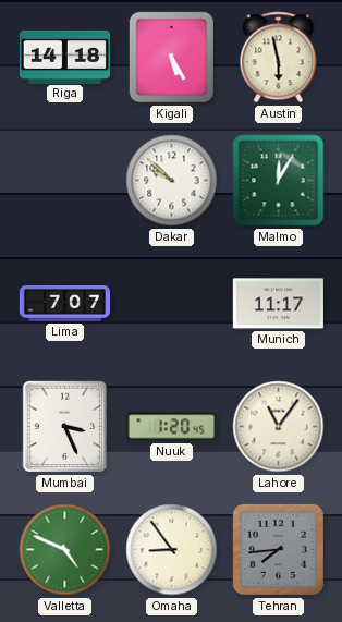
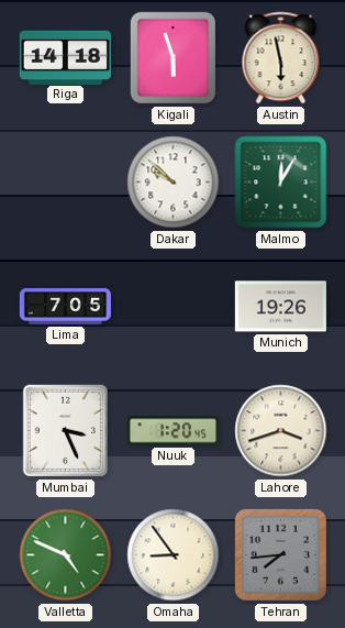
Kigali: 5:25 -> 5:57 (174, 58)
Lima: 7:07 -> 7:05 (65, 307)
Munich: 11:17 -> 19:26 (280, 307)
Lahore: 11:06 -> 3:42 (281, 431)
